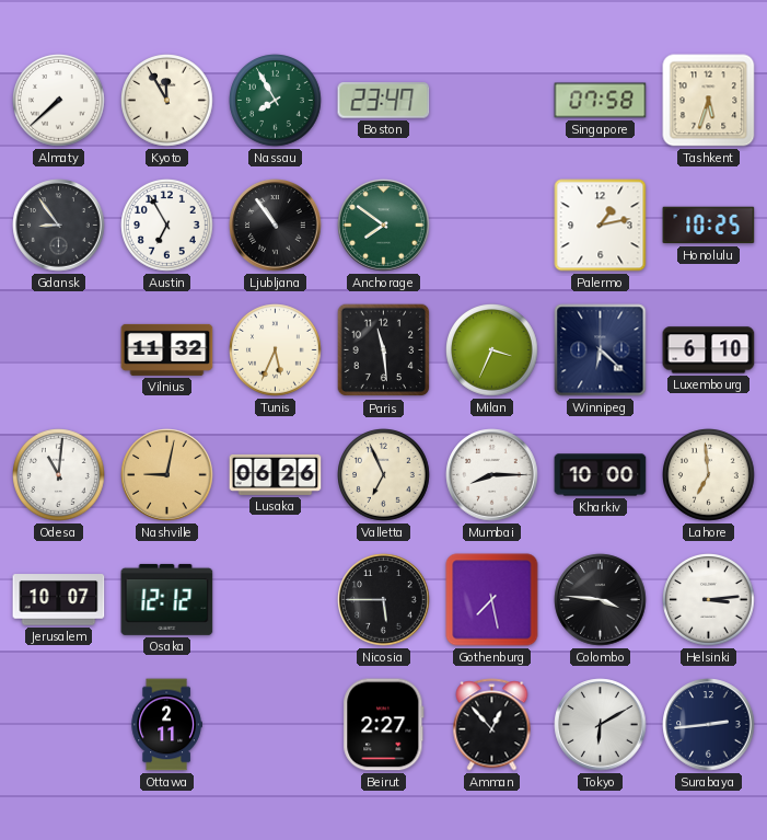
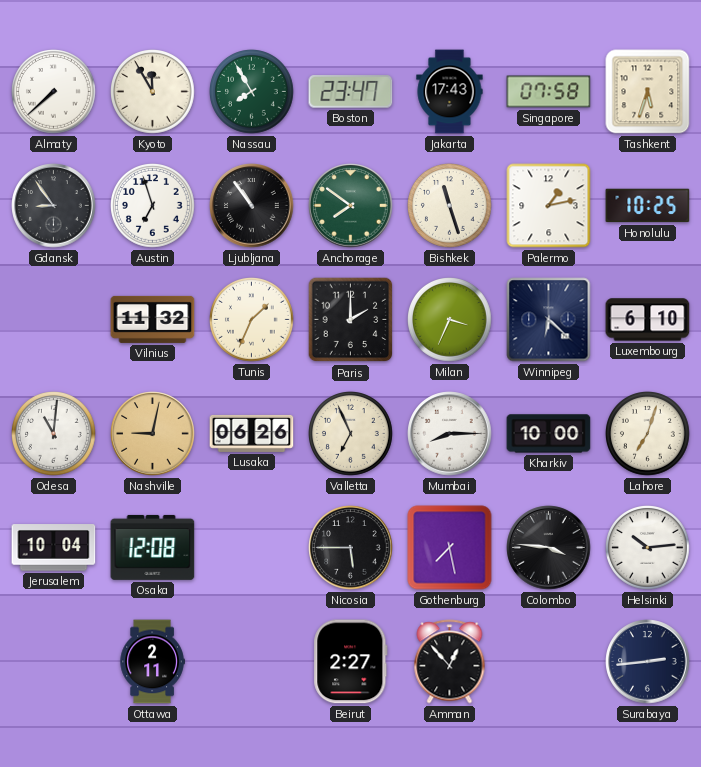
Jakarta: none -> 17:43 (450, 92)
Austin: 6:55 -> 6:57 (153, 206)
Bishkek: none -> 11:27 (450, 206)
Tunis: 5:34 -> 1:34 (252, 320)
Paris: 11:29 -> 2:00 (351, 320)
Lahore: 6:59 -> 7:03 (648, 434)
Jerusalem: 10:07 -> 10:04 (54, 548)
Osaka: 12:12 -> 12:08 (153, 547)
Helsinki: 3:14 -> 10:14 (648, 548)
Tokyo: 6:10 -> none (601, 725)
